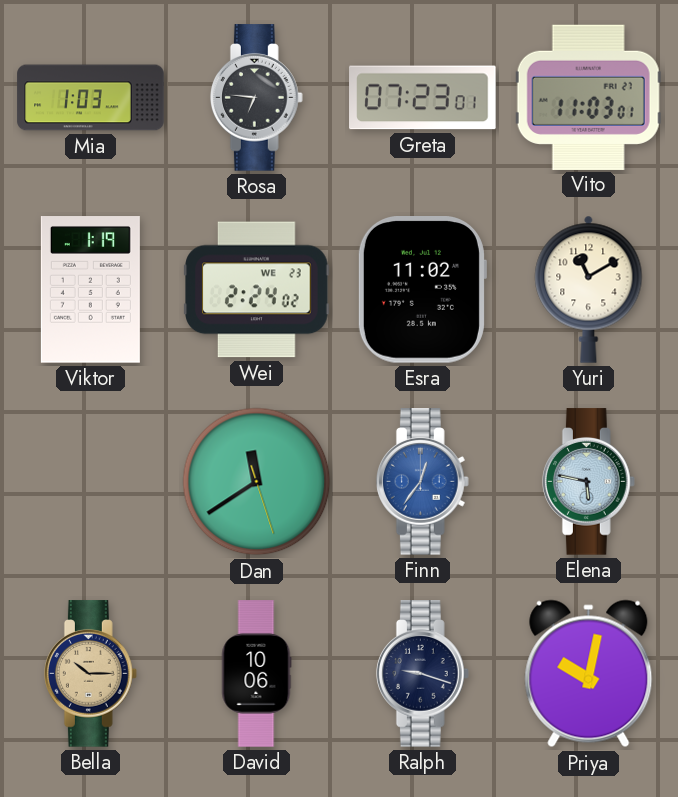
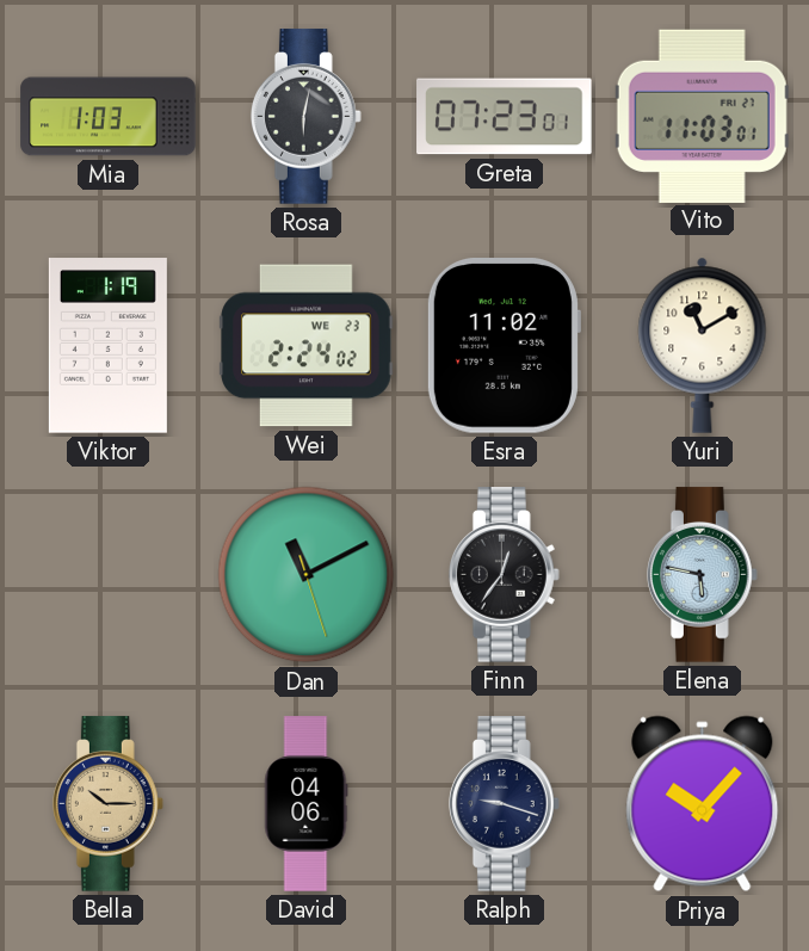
Rosa: 6:46 -> 6:02 (305, 117)
Dan: 11:39 -> 11:10 (307, 575)
Finn dial: blue -> black (504, 575)
David: 10:06 -> 04:06 (305, 804)
Priya: 10:02 -> 10:07 (703, 804)
